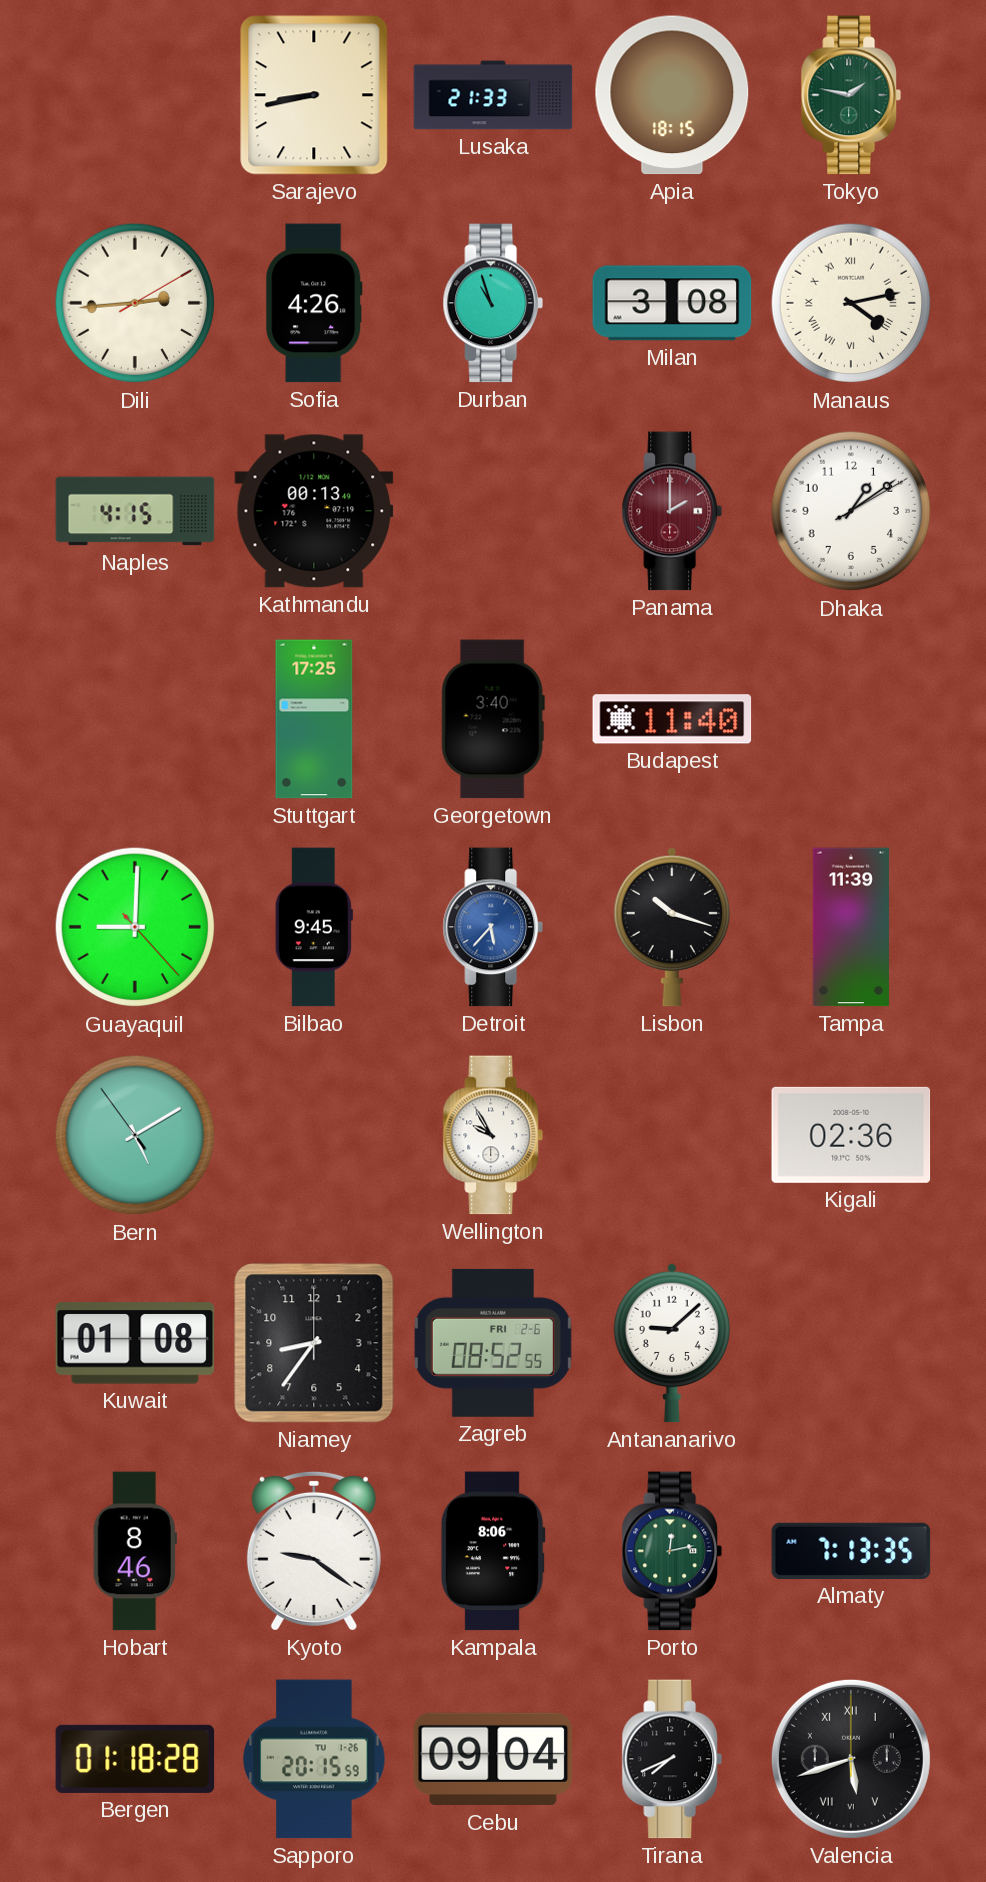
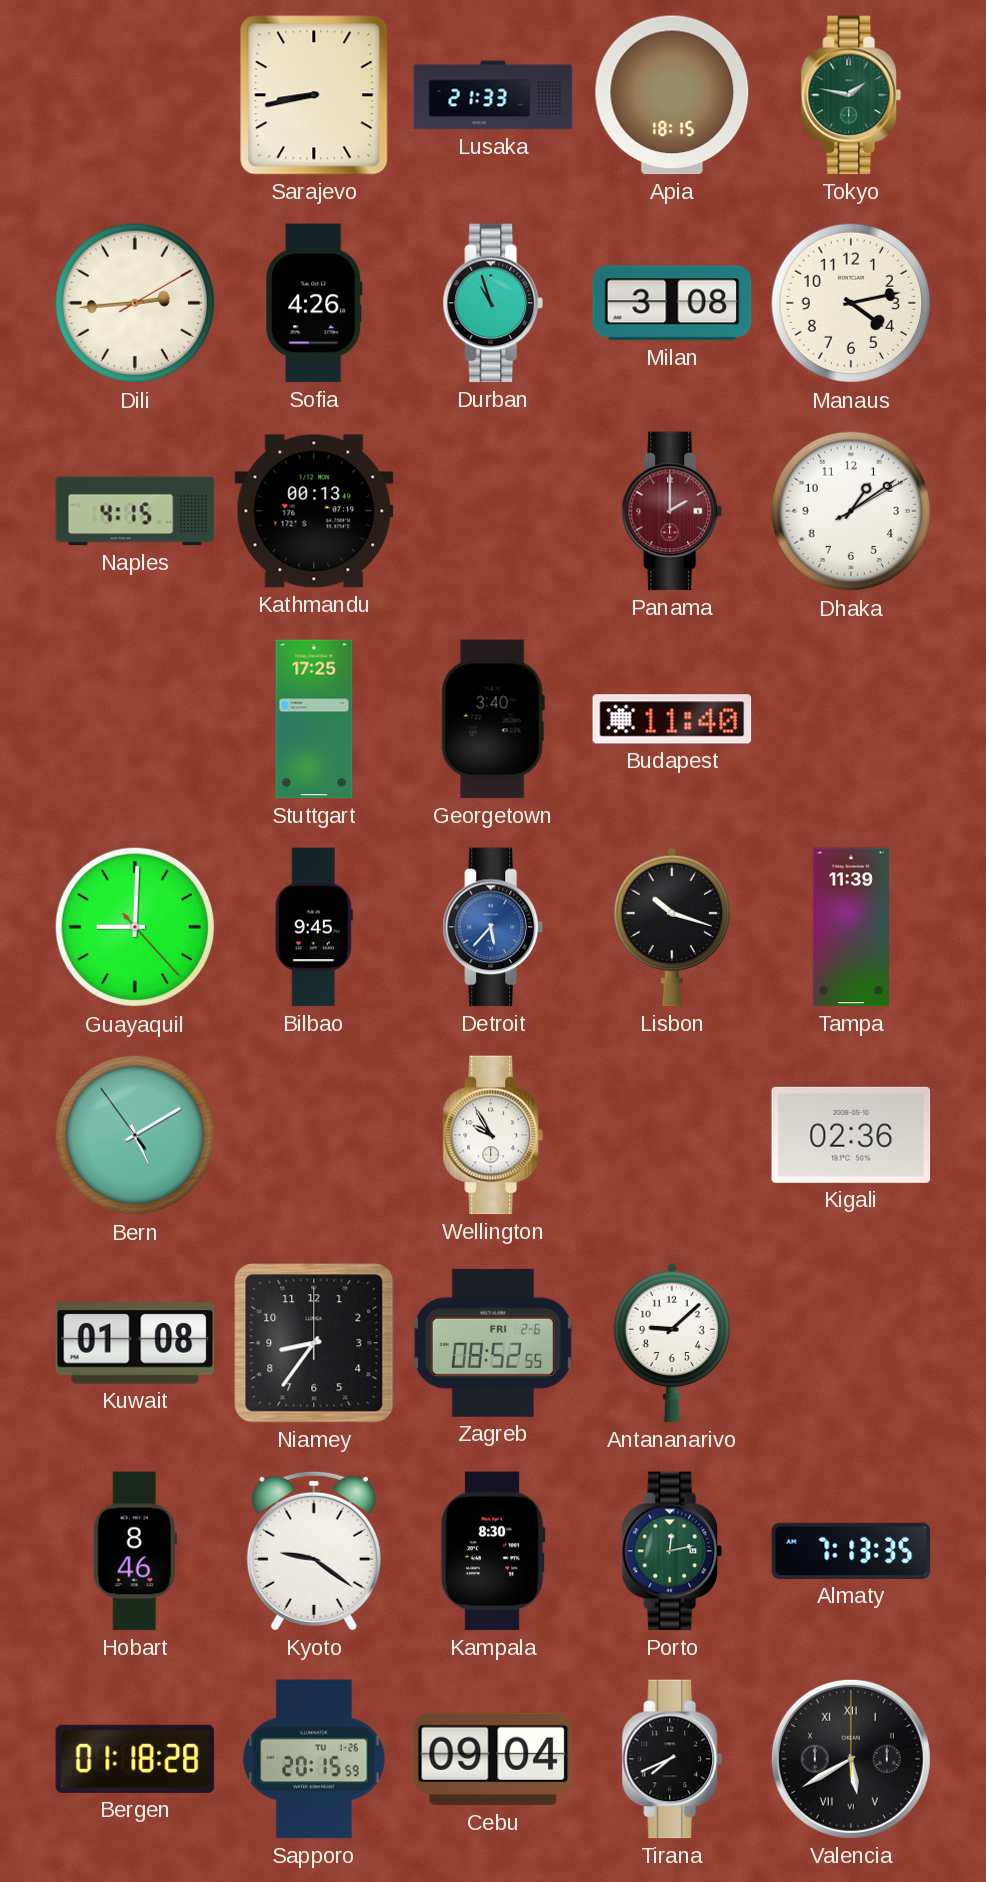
Manaus numerals: Roman -> Arabic (851, 303)
Kampala: 8:06 -> 8:30 (493, 1551)
Valencia: 5:42 -> 5:40 (851, 1759)
